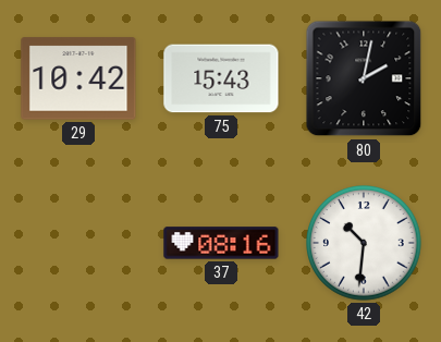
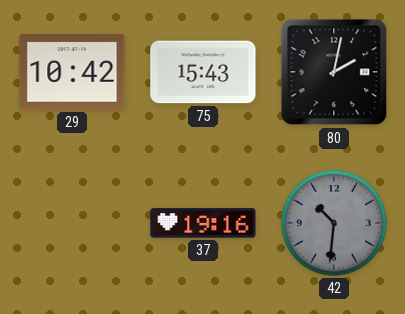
37: 08:16 -> 19:16 (203, 223)
42 dial: white -> grey (335, 224)
